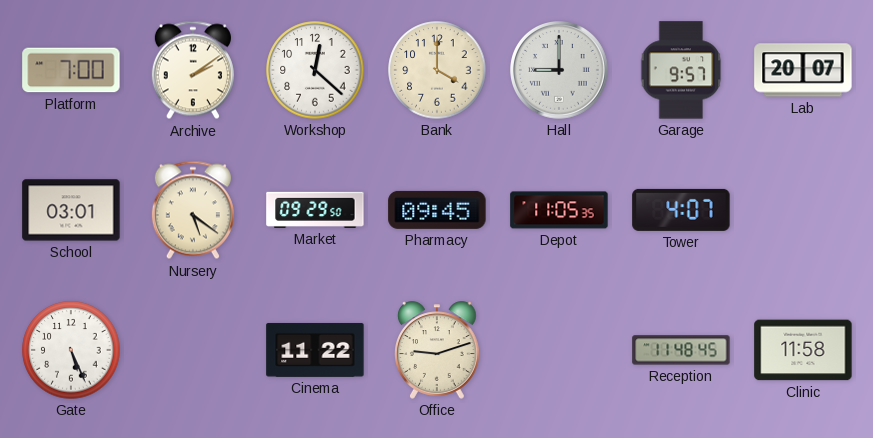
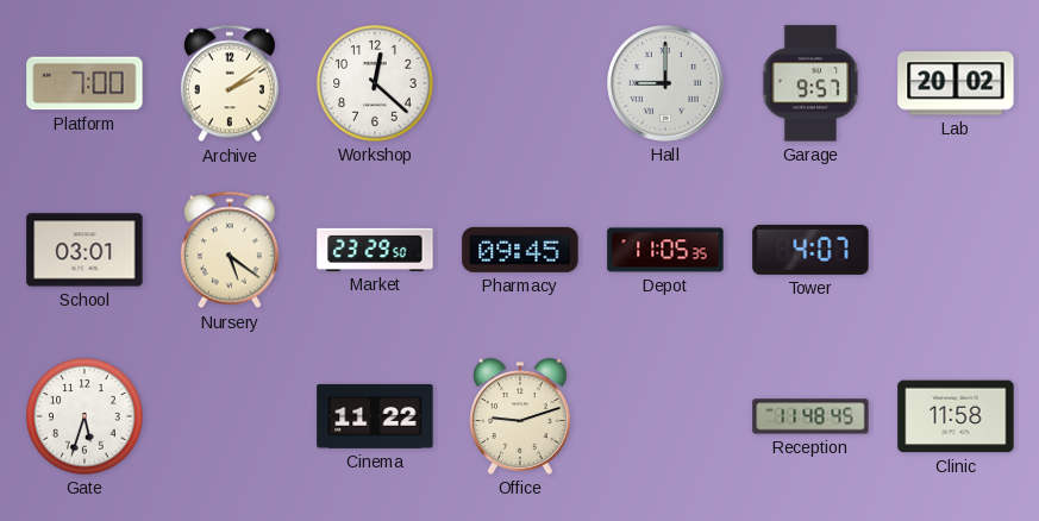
Bank: 4:00 -> none (437, 70)
Lab: 20:07 -> 20:02 (956, 83)
Market: 09:29 -> 23:29 (375, 250)
Gate: 5:26 -> 5:33 (85, 416)
